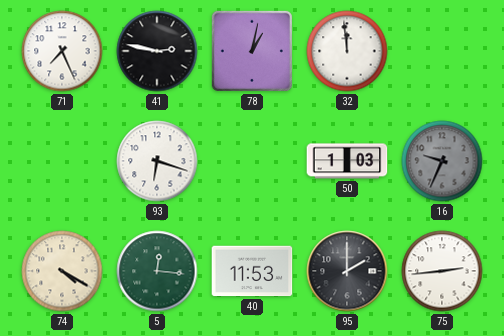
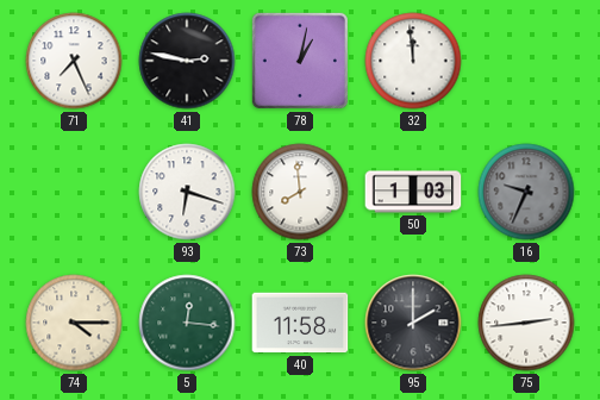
73: none -> 7:59 (300, 192)
74: 4:20 -> 4:15 (74, 323)
40: 11:53 -> 11:58 (300, 323)
